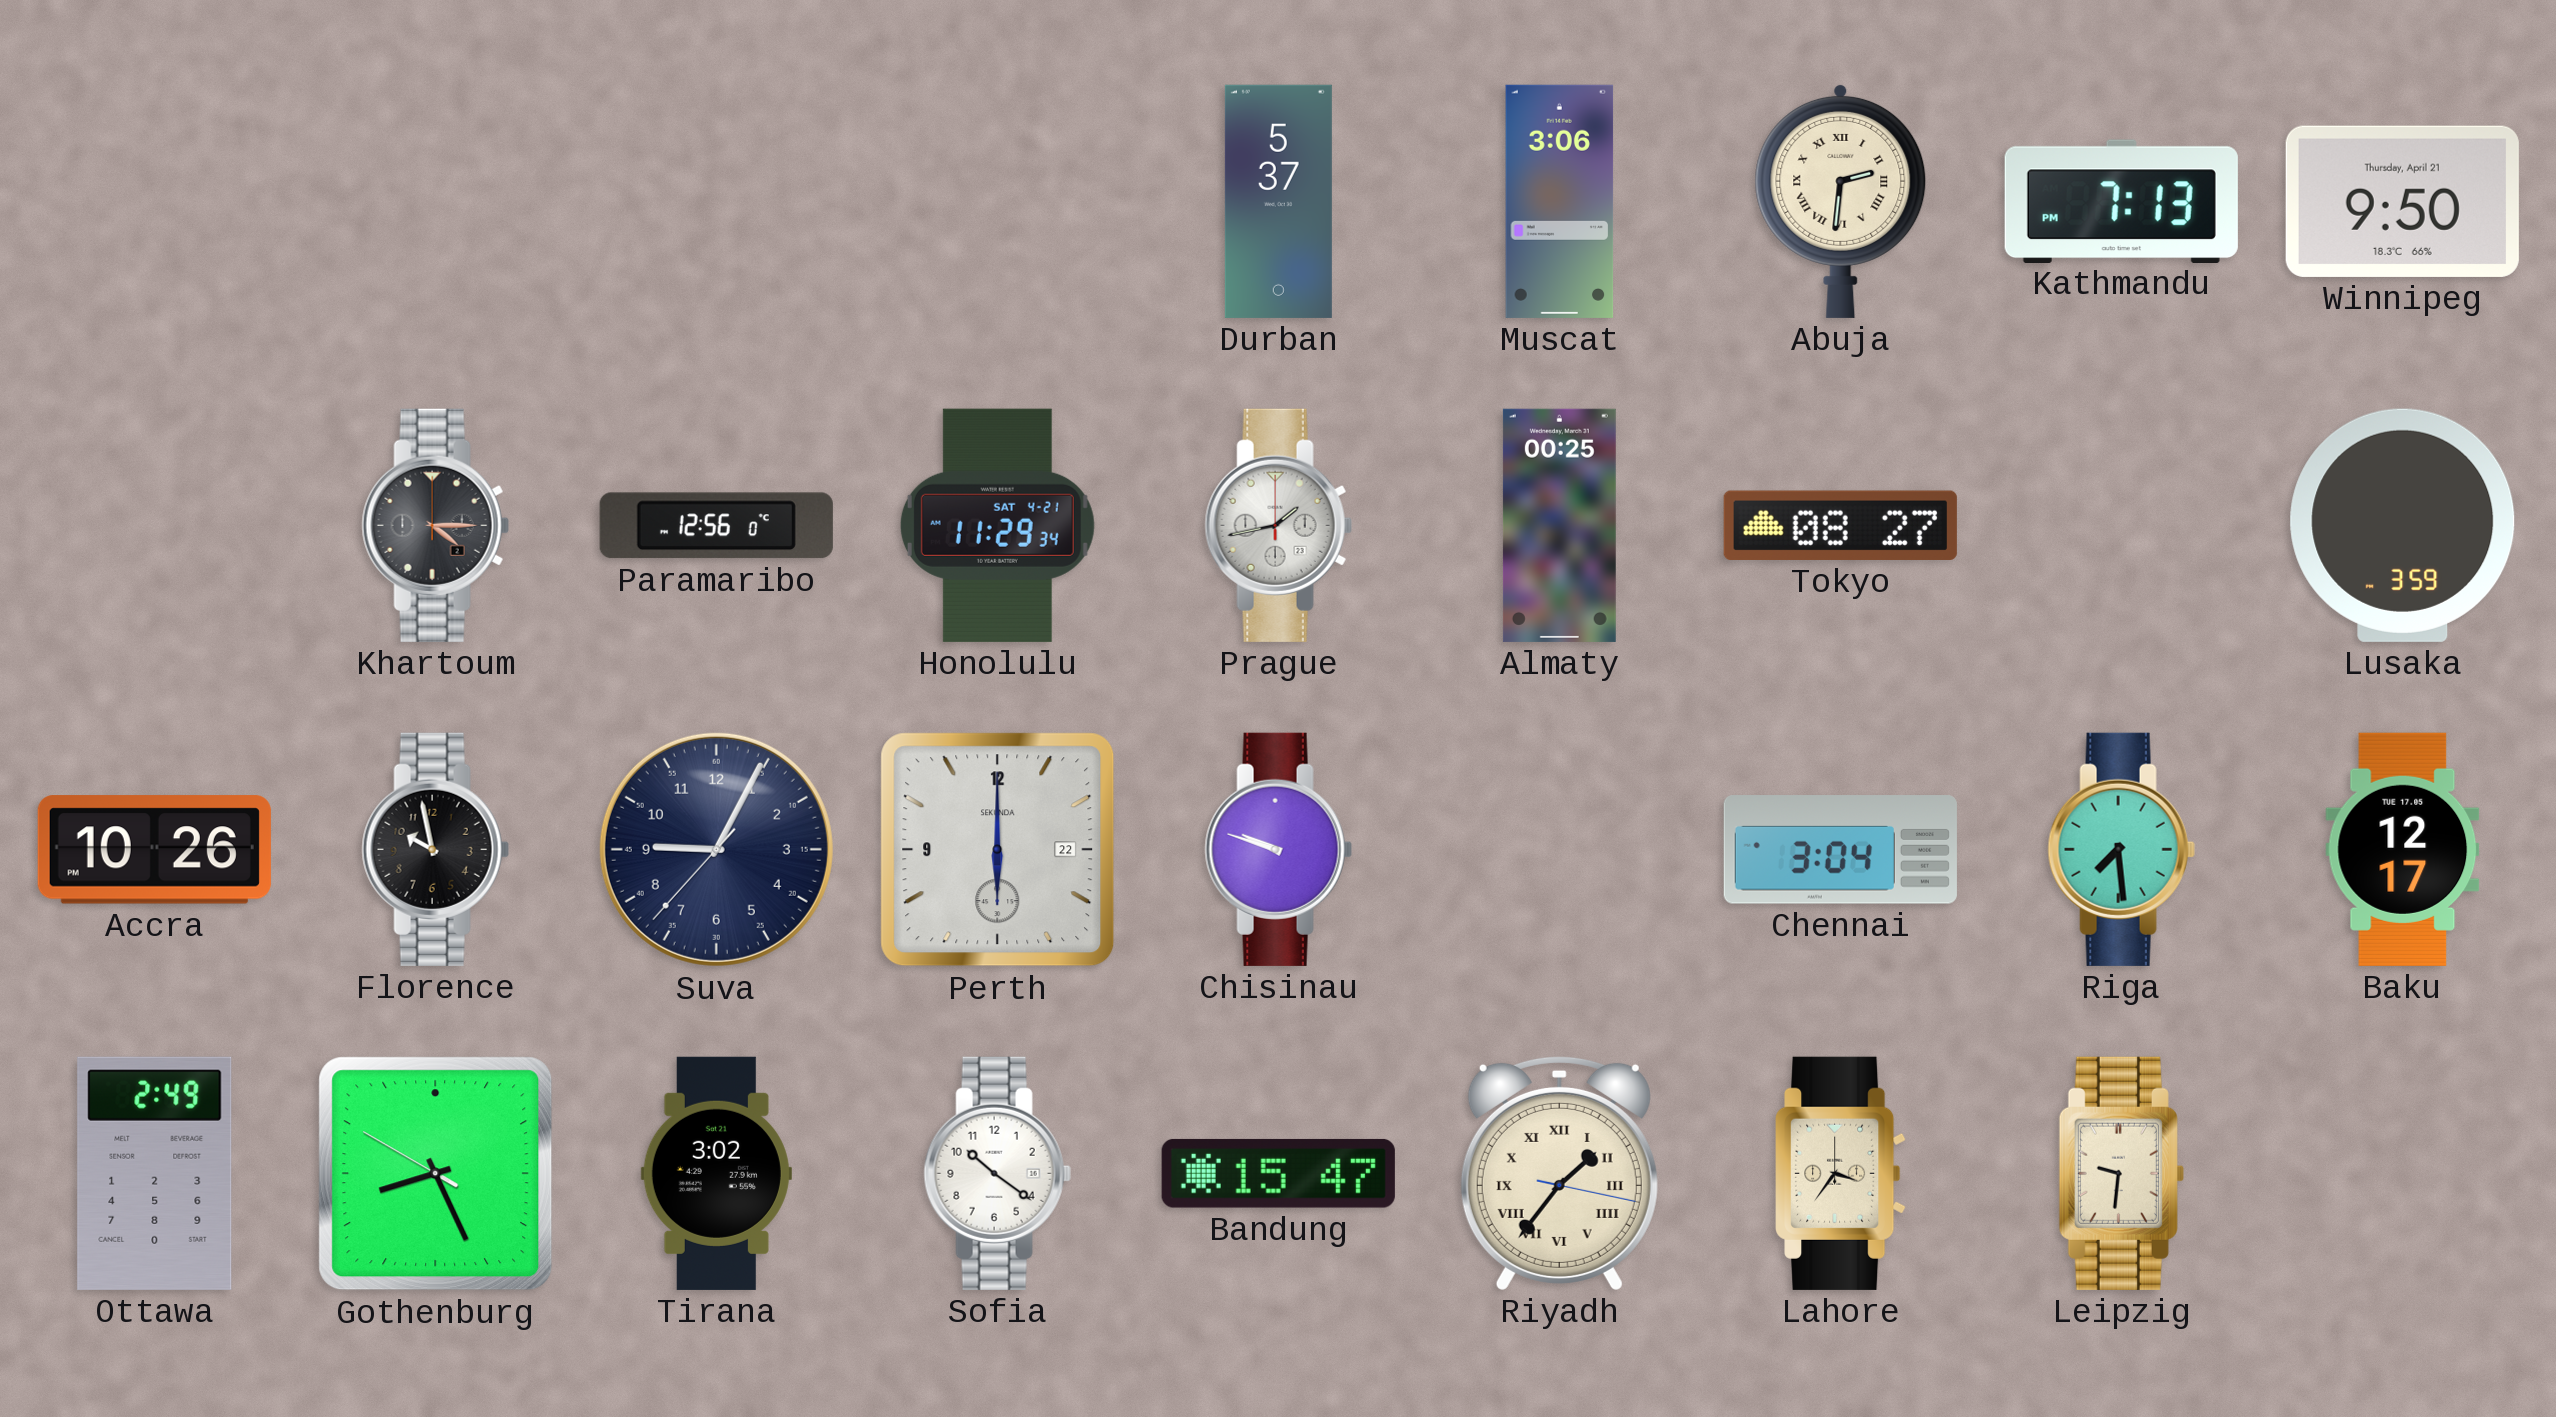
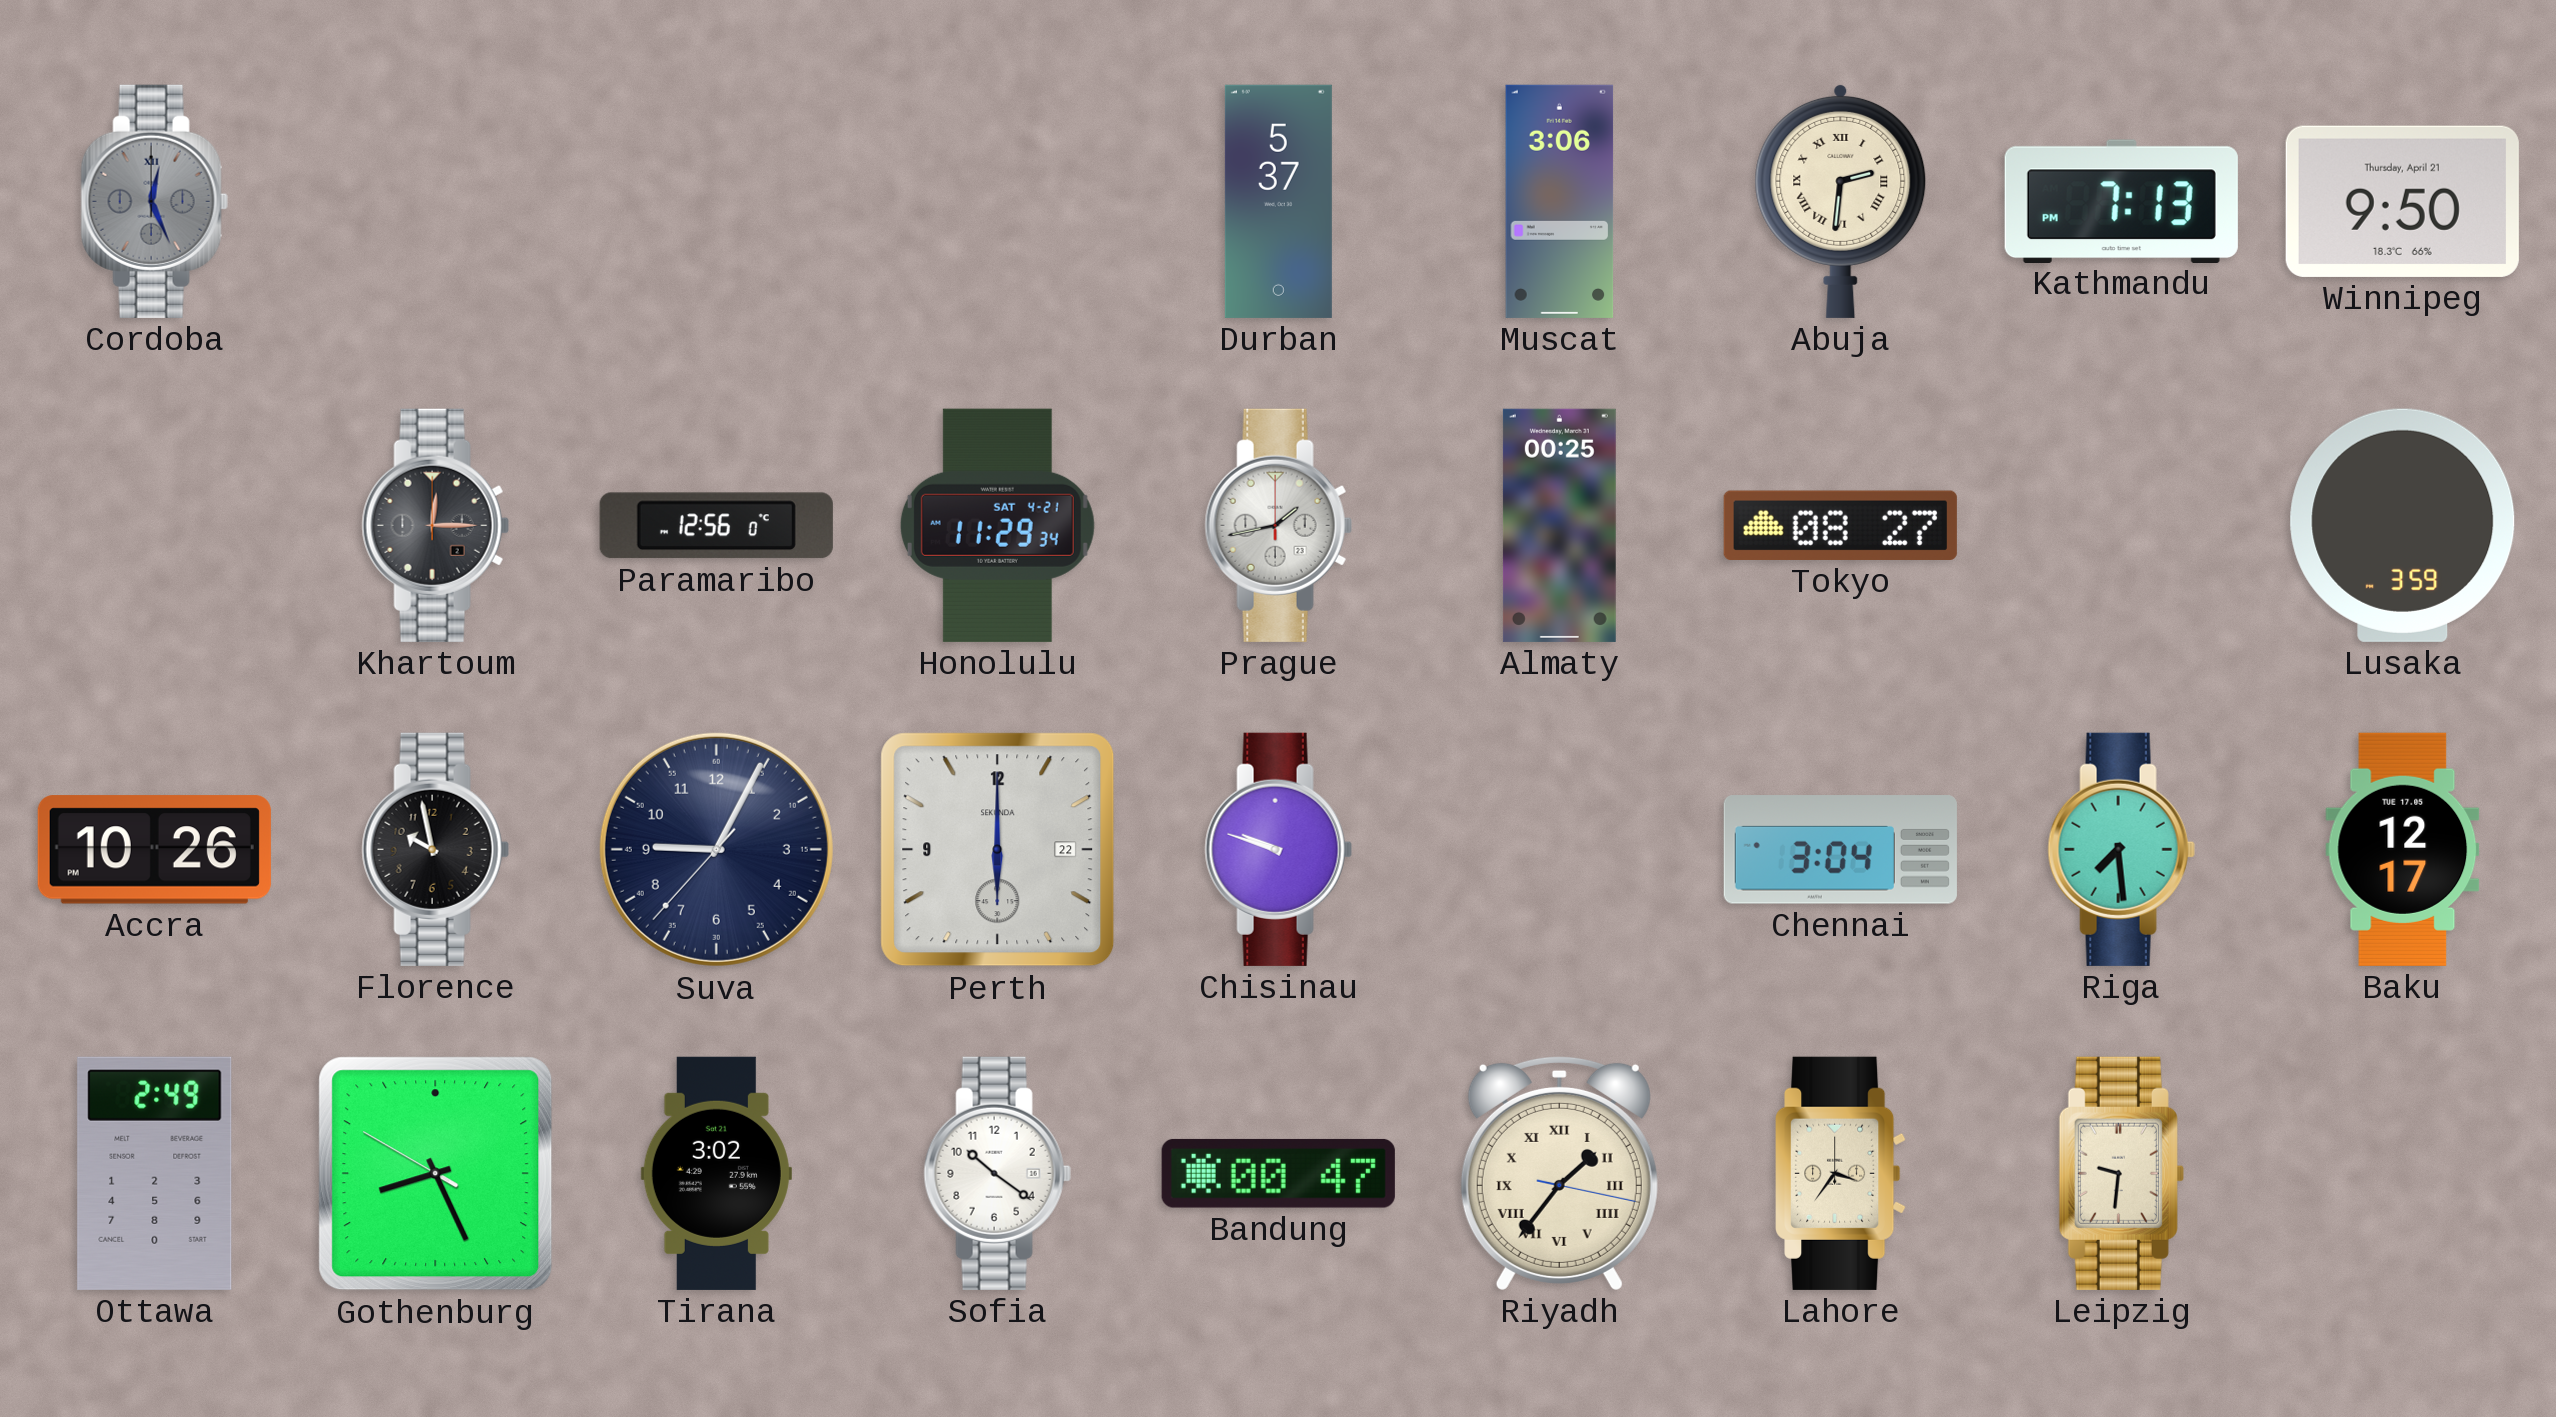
Cordoba: none -> 12:26 (154, 201)
Khartoum: 4:15 -> 12:15 (435, 525)
Bandung: 15:47 -> 00:47 (1278, 1173)
